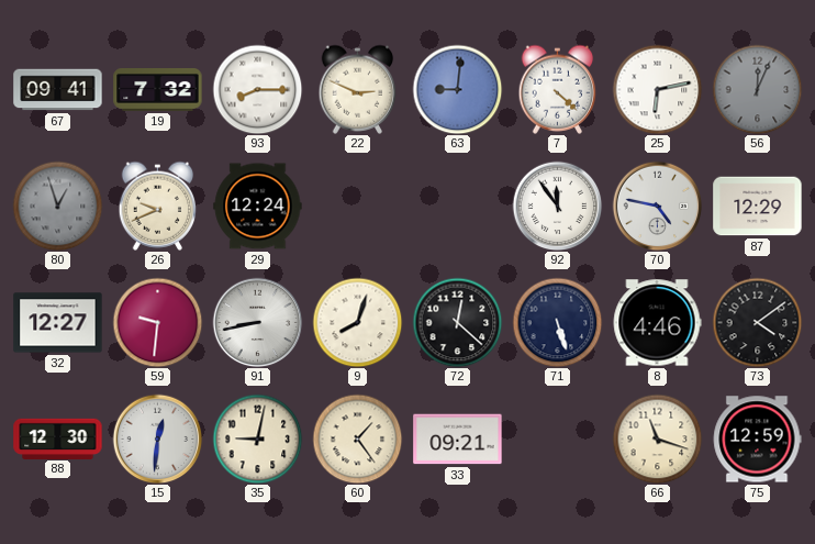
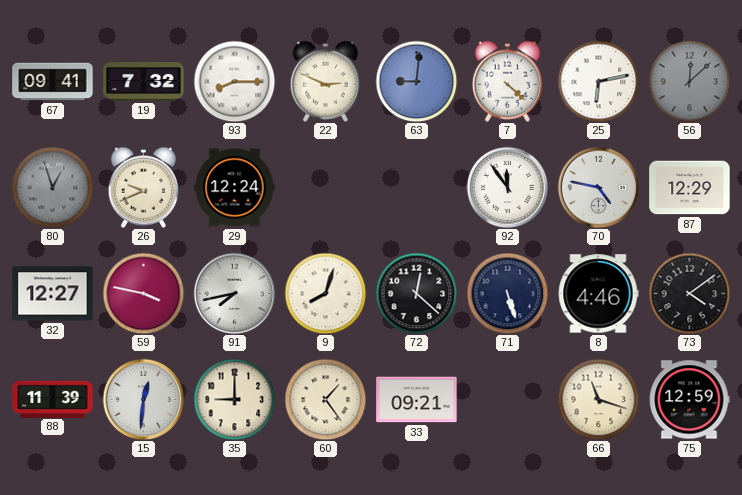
56: 12:04 -> 12:08 (689, 81)
59: 9:31 -> 3:47 (143, 293)
91: 8:43 -> 7:43 (234, 293)
88: 12:30 -> 11:39 (53, 399)
35: 9:02 -> 9:00 (234, 399)
